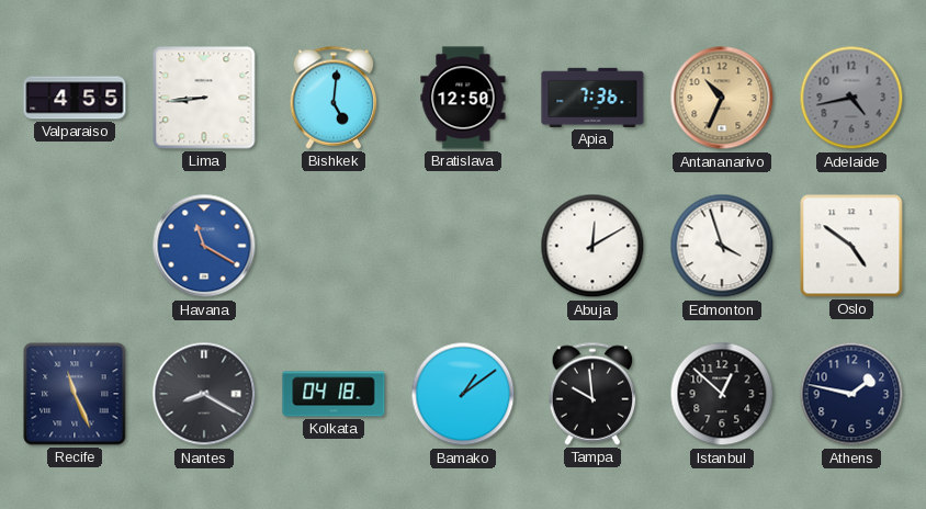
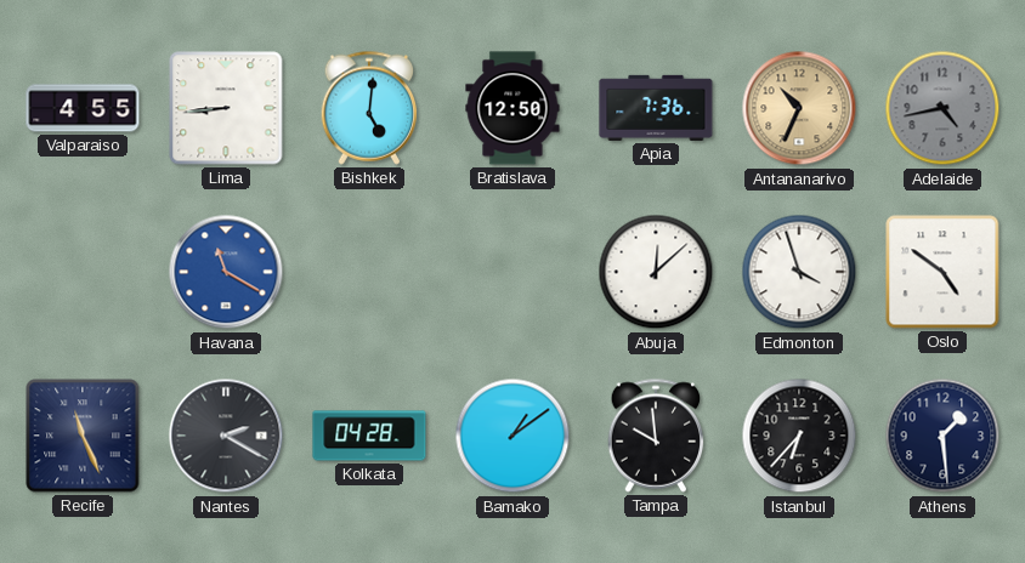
Abuja: 12:10 -> 12:08 (656, 272)
Nantes: 8:20 -> 2:20 (226, 436)
Kolkata: 04:18 -> 04:28 (369, 436)
Istanbul: 12:52 -> 6:37 (799, 436)
Athens: 1:47 -> 1:29 (942, 436)
